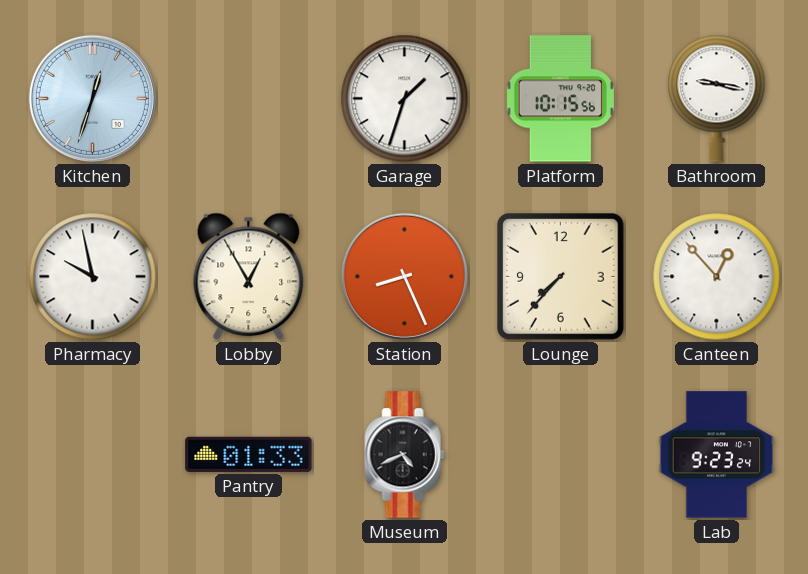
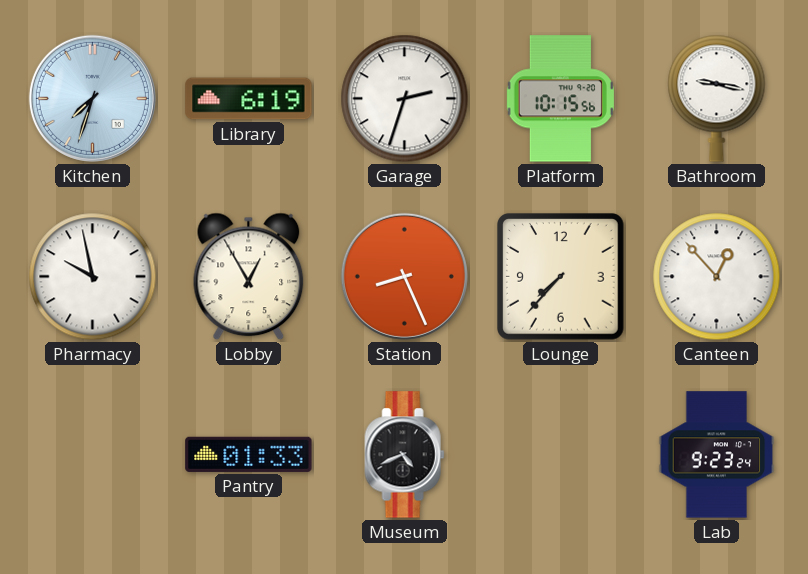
Kitchen: 12:33 -> 7:33 (92, 98)
Library: none -> 6:19 (249, 99)
Garage: 1:33 -> 2:33 (405, 99)
